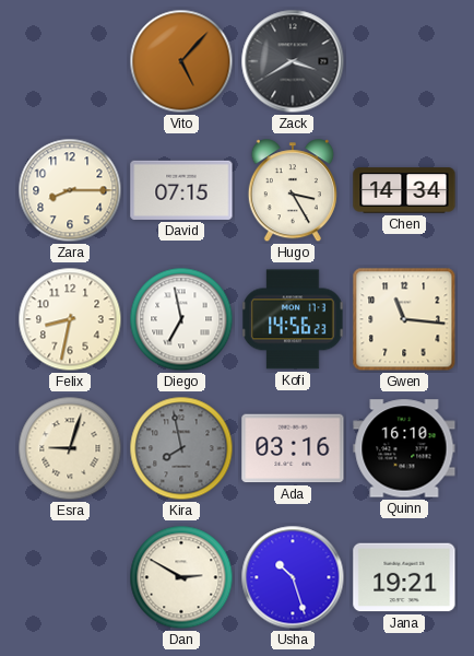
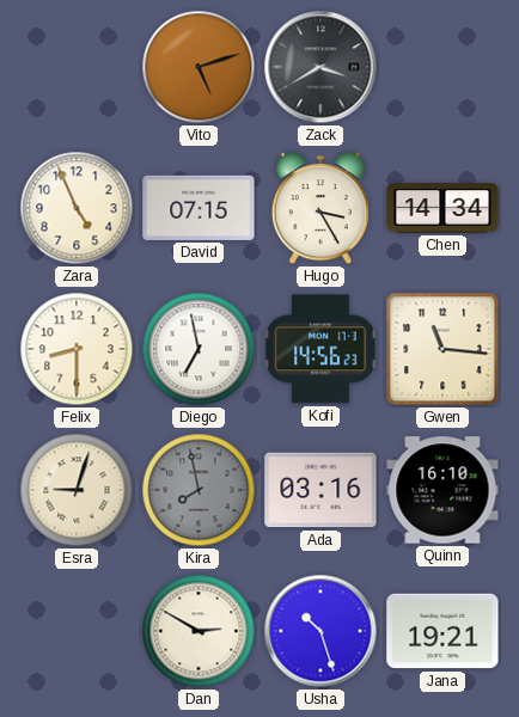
Vito: 5:07 -> 5:12 (199, 67)
Zara: 8:15 -> 4:56 (77, 208)
Felix: 8:32 -> 8:30 (77, 349)
